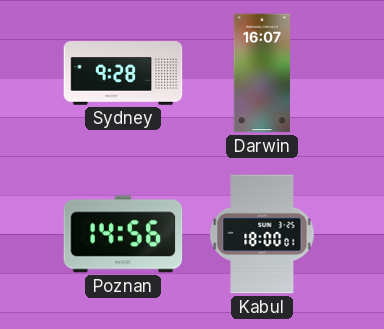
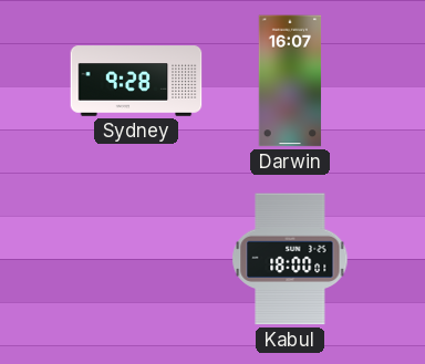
Poznan: 14:56 -> none (123, 234)
